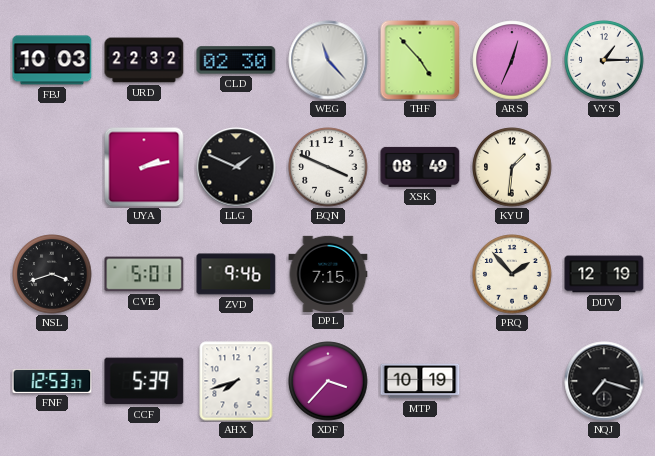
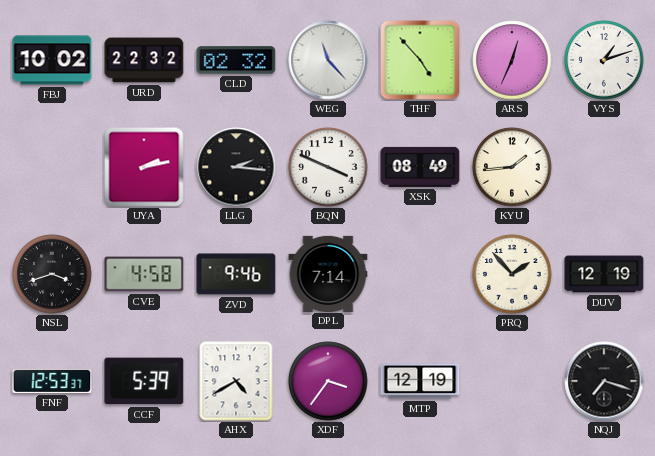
FBJ: 10:03 -> 10:02 (52, 60)
CLD: 02:30 -> 02:32 (236, 60)
VYS: 1:15 -> 1:12 (604, 60)
LLG: 1:49 -> 2:16 (236, 167)
KYU: 1:31 -> 1:44 (512, 167)
CVE: 5:01 -> 4:58 (144, 274)
DPL: 7:15 -> 7:14 (328, 273)
AHX: 7:42 -> 4:40 (236, 381)
XDF: 3:37 -> 3:36 (328, 381)
MTP: 10:19 -> 12:19 (420, 381)
